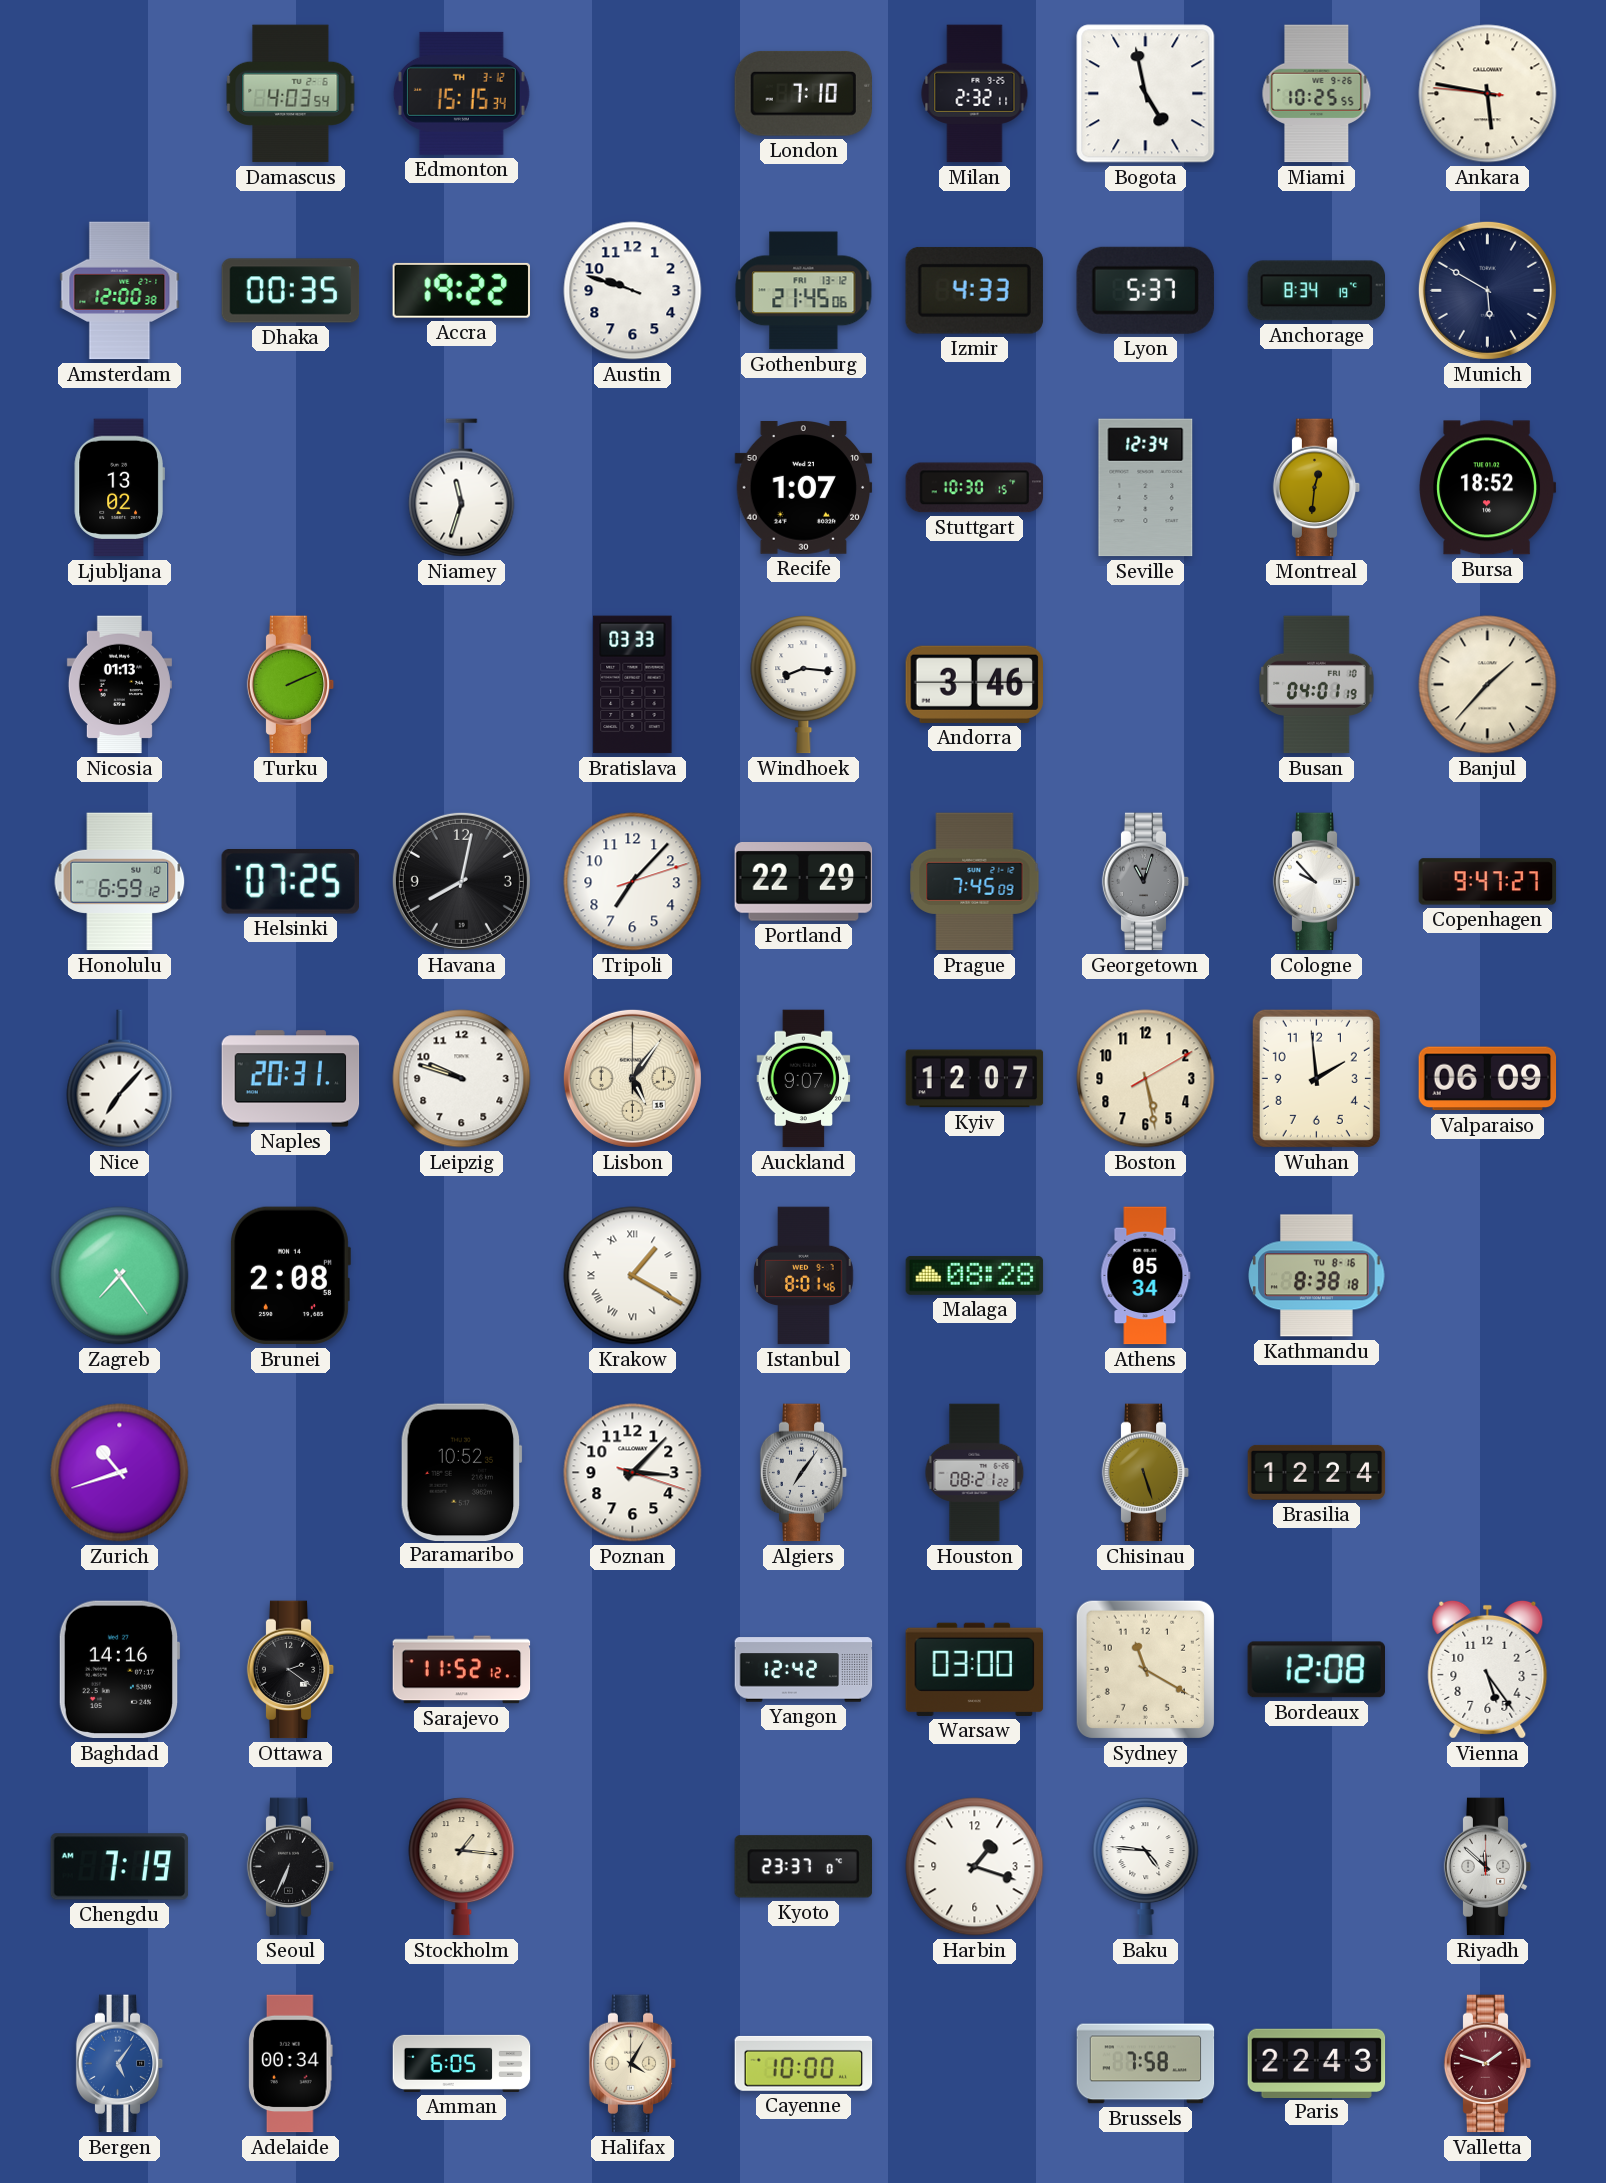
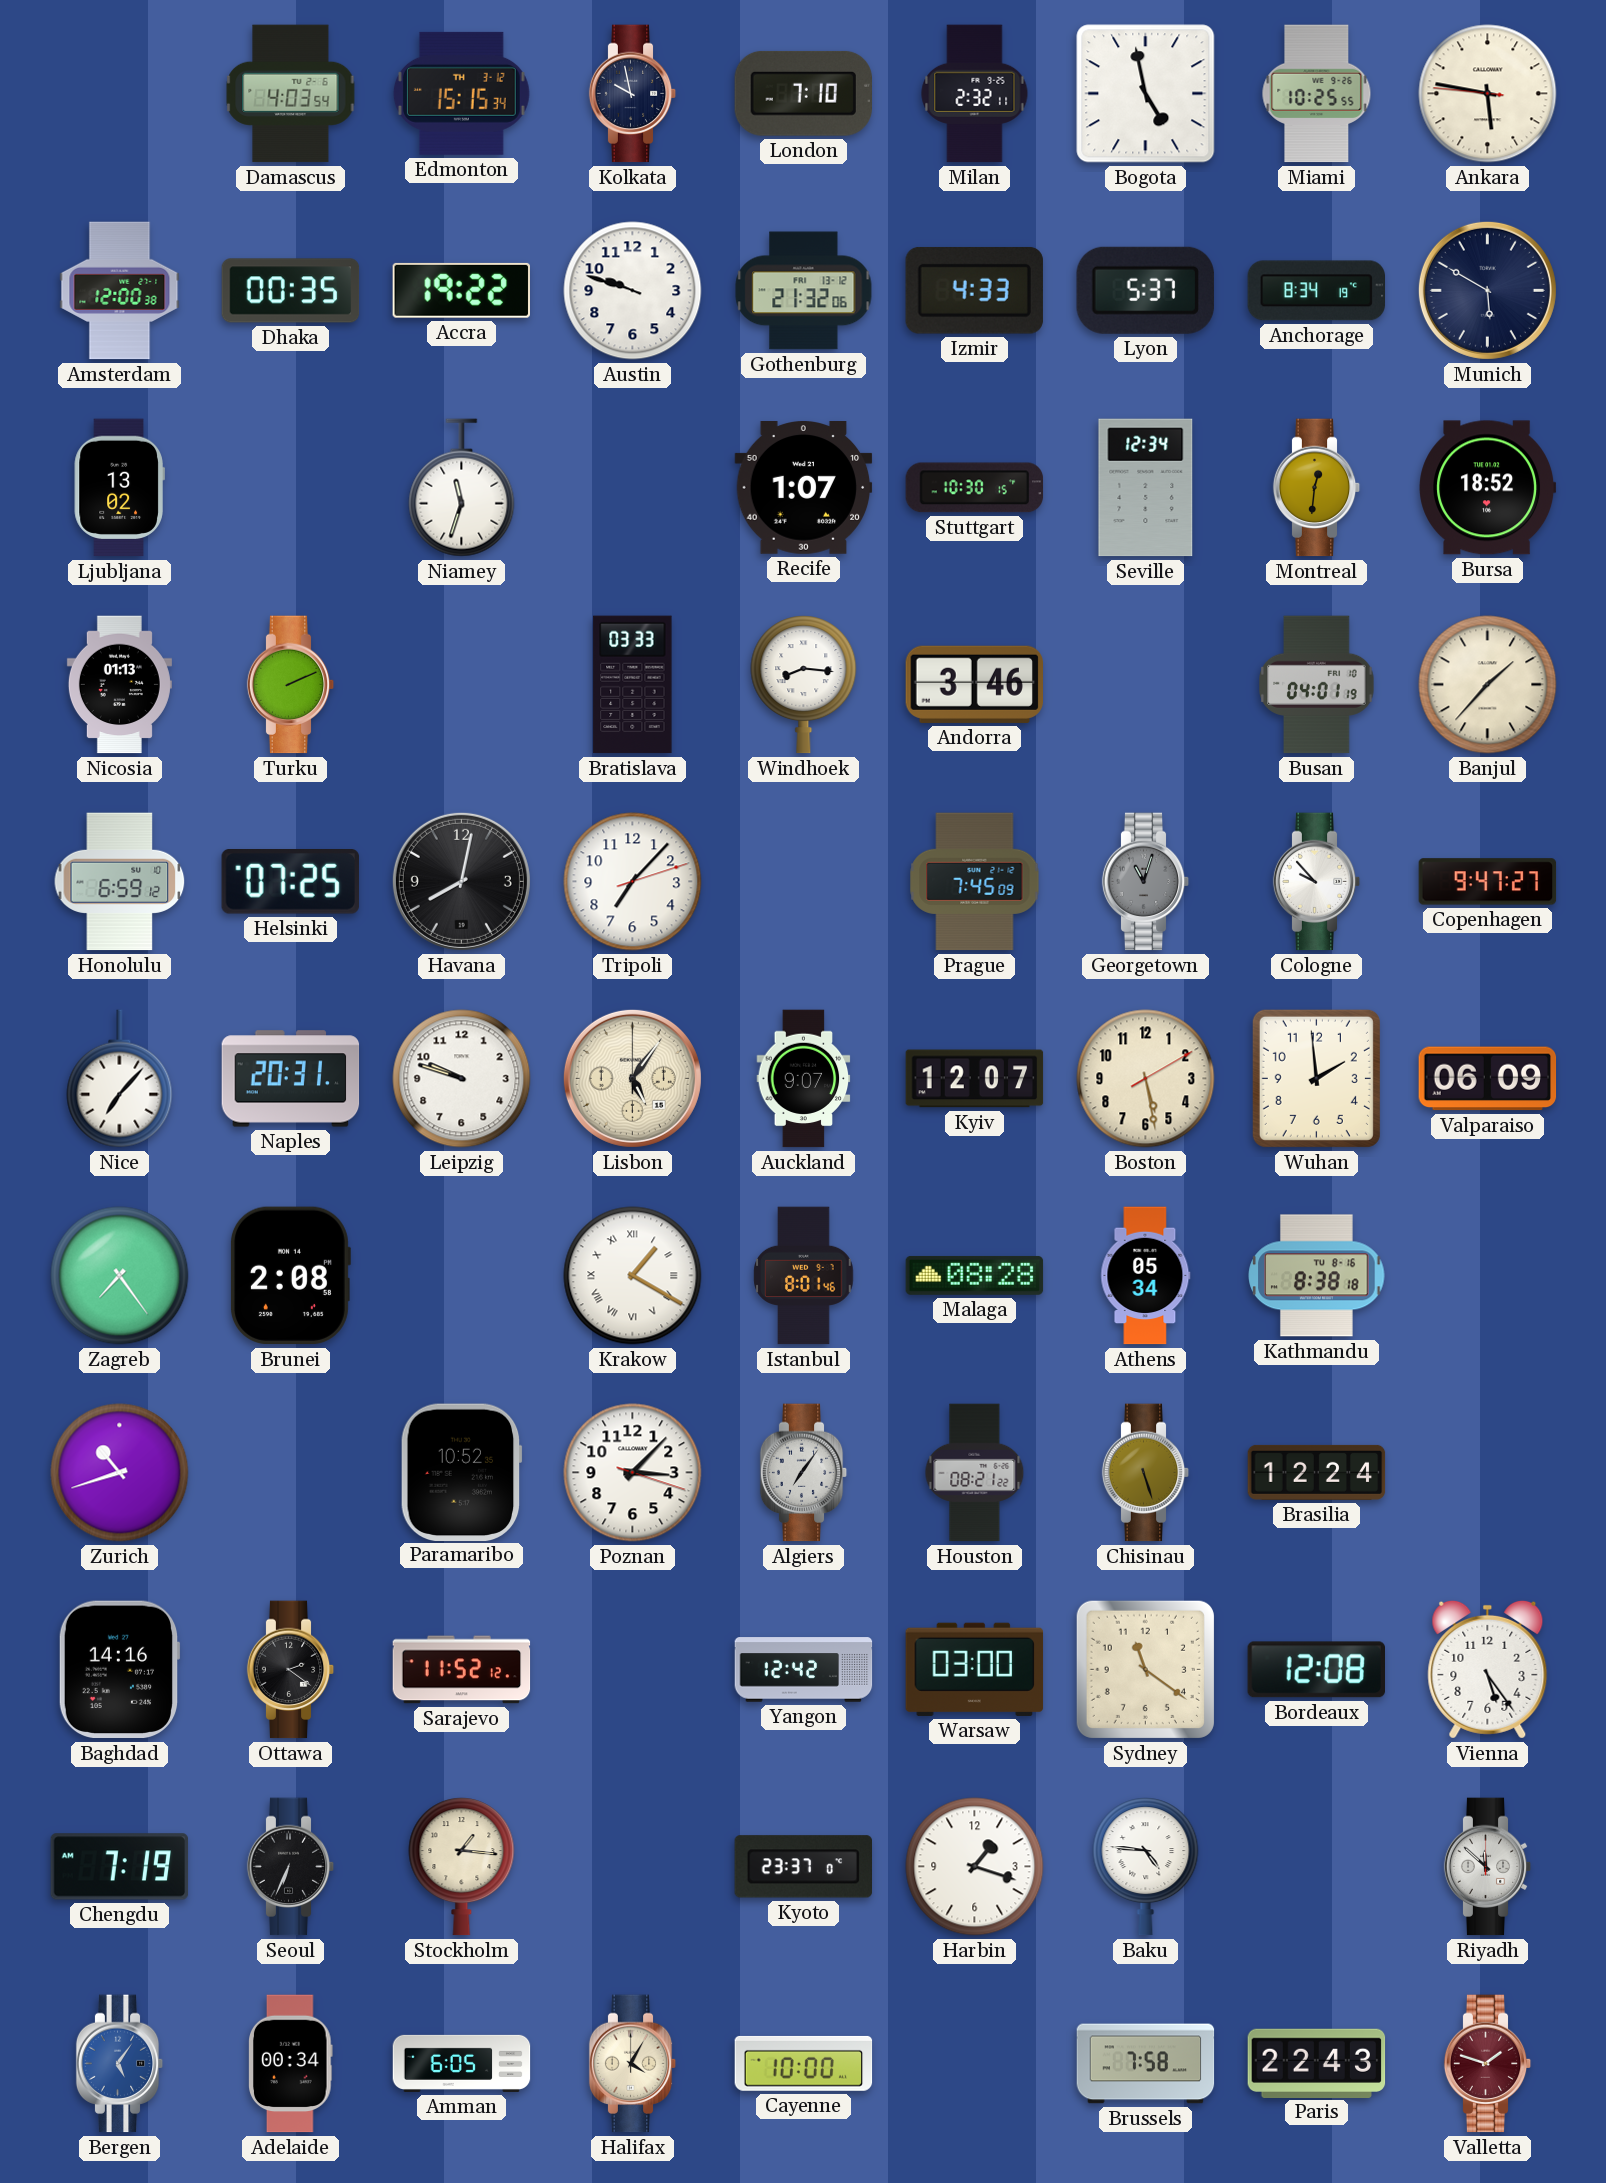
Kolkata: none -> 9:58 (633, 94)
Gothenburg: 21:45 -> 21:32 (804, 291)
Portland: 22:29 -> none (804, 882)
Sydney: 11:20 -> 11:21 (1145, 1669)
